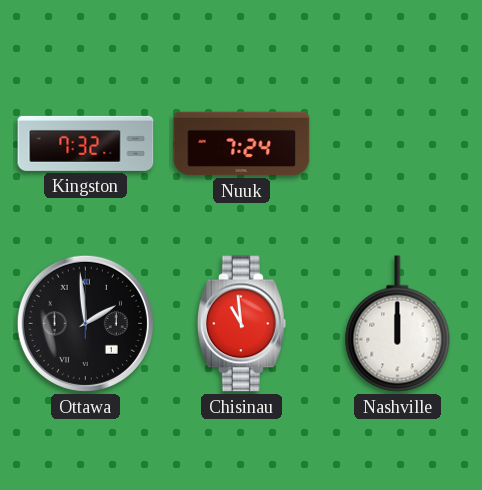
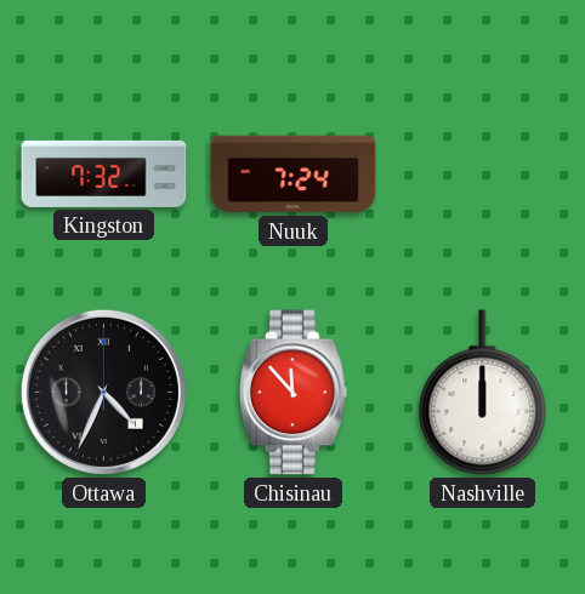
Ottawa: 1:59 -> 4:34 (103, 392)
Chisinau: 10:59 -> 11:53 (292, 393)
